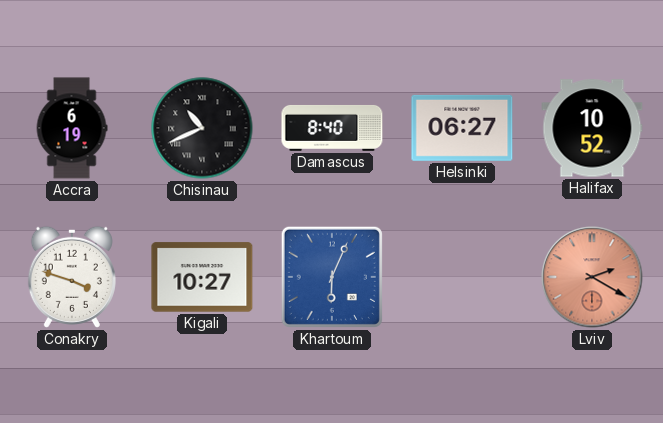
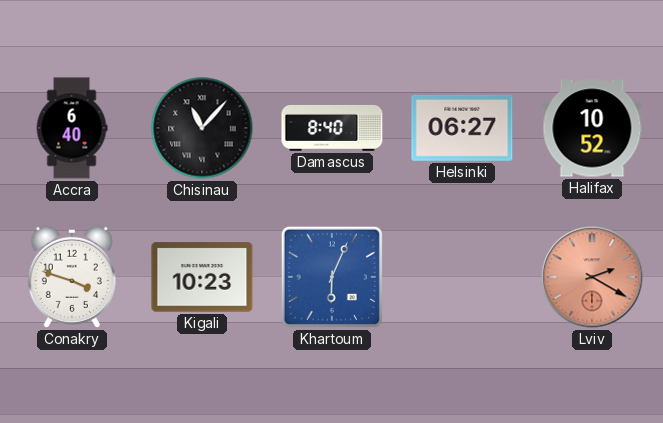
Accra: 6:19 -> 6:40 (72, 128)
Chisinau: 10:41 -> 11:07 (202, 128)
Kigali: 10:27 -> 10:23 (202, 277)
